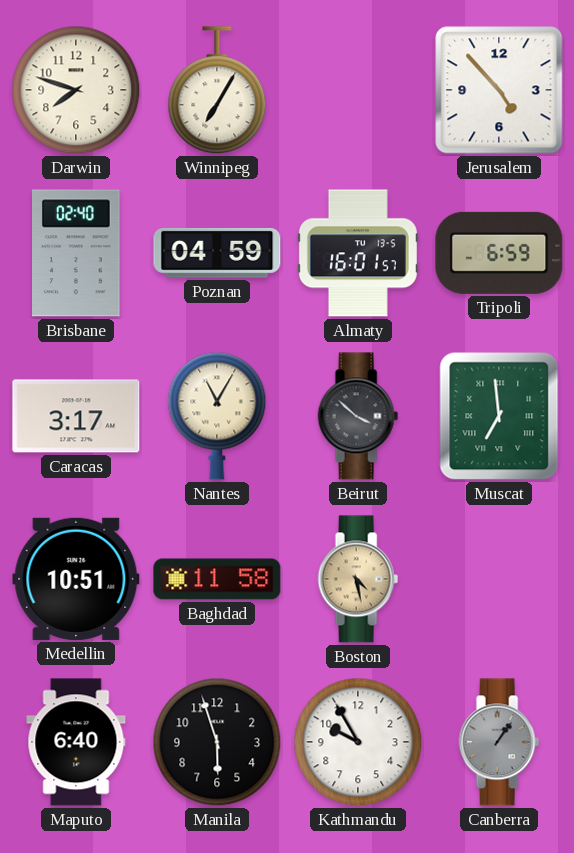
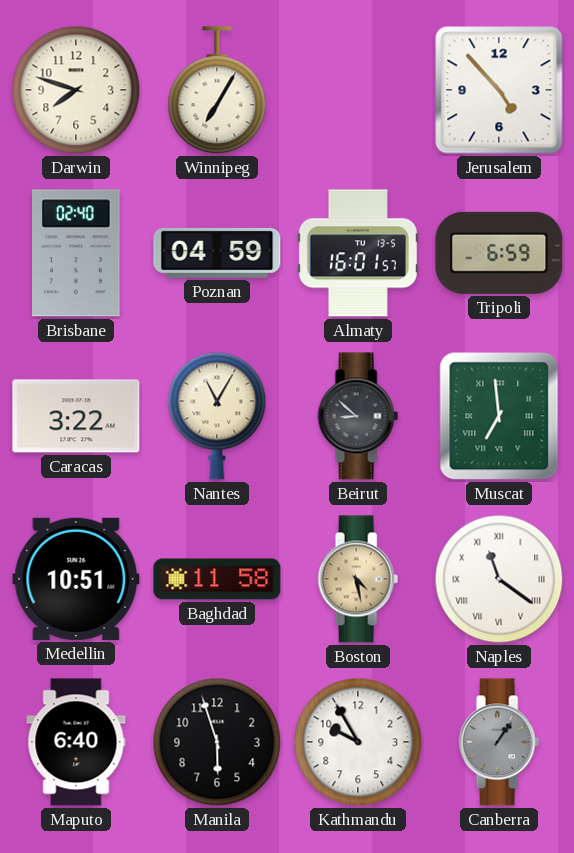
Caracas: 3:17 -> 3:22 (76, 416)
Beirut: 3:52 -> 8:52 (358, 416)
Naples: none -> 11:21 (499, 579)
